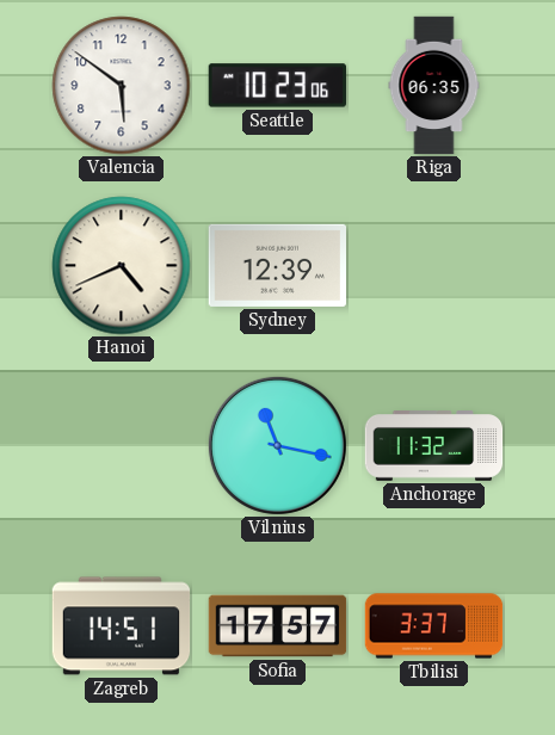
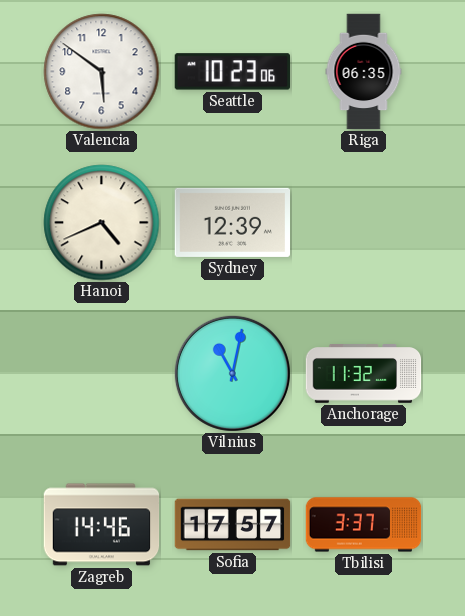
Vilnius: 11:17 -> 11:02 (232, 373)
Zagreb: 14:51 -> 14:46 (102, 525)
